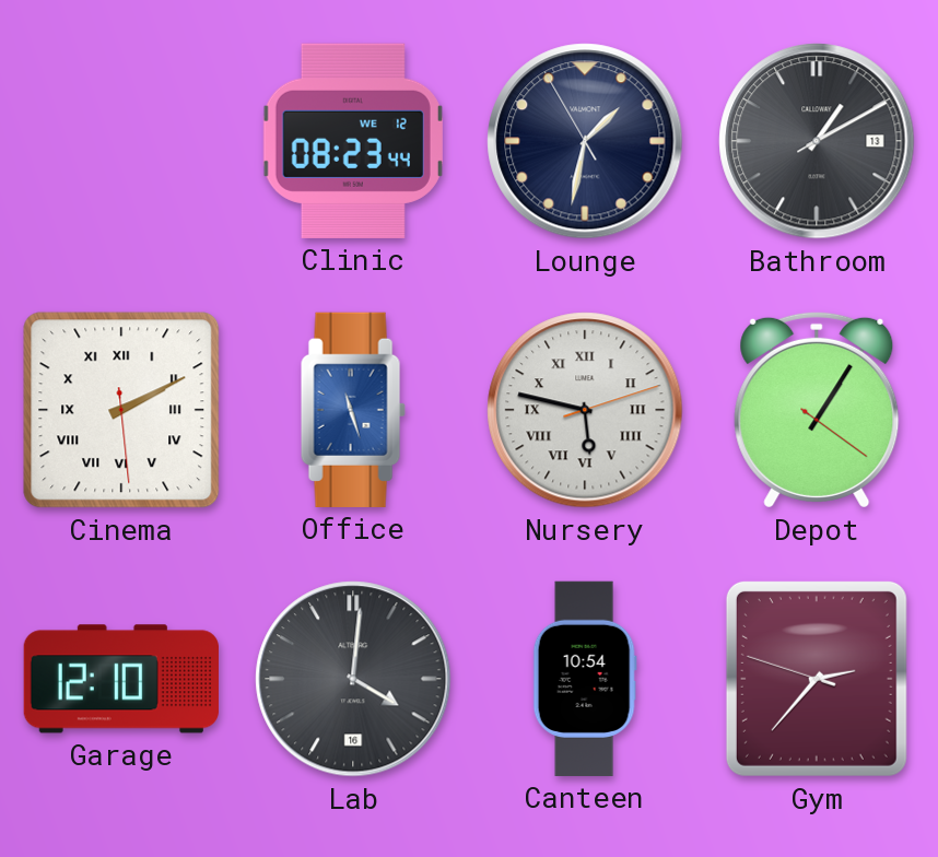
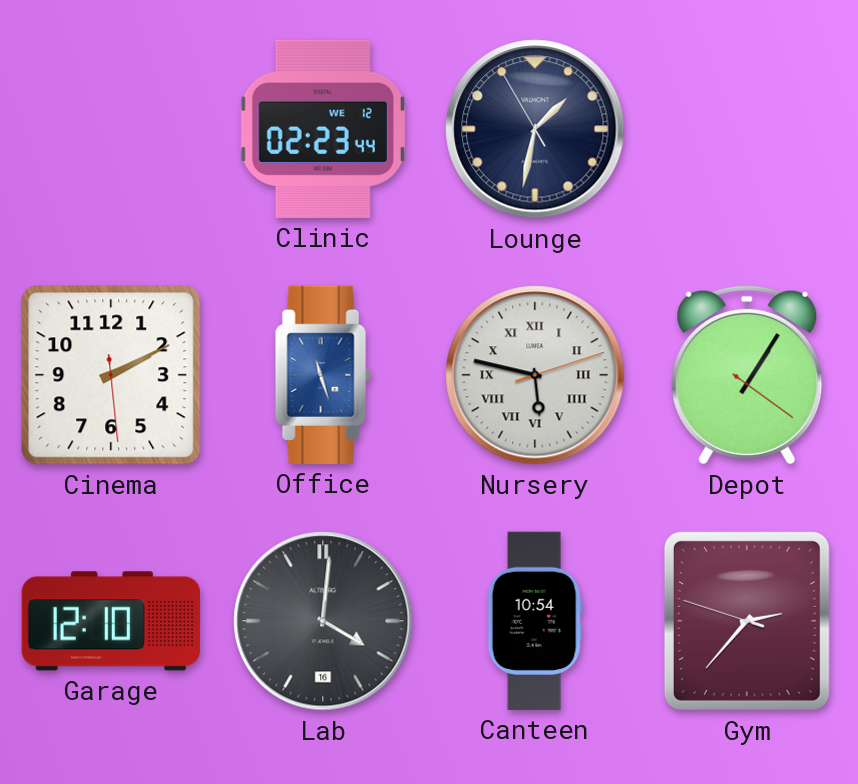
Clinic: 08:23 -> 02:23 (323, 129)
Bathroom: 1:10 -> none (817, 141)
Cinema numerals: Roman -> Arabic (111, 375)
